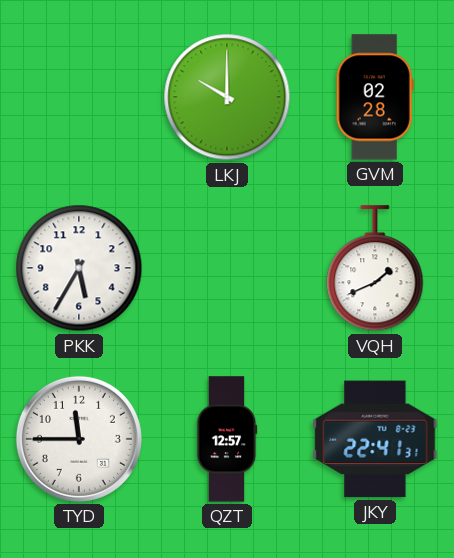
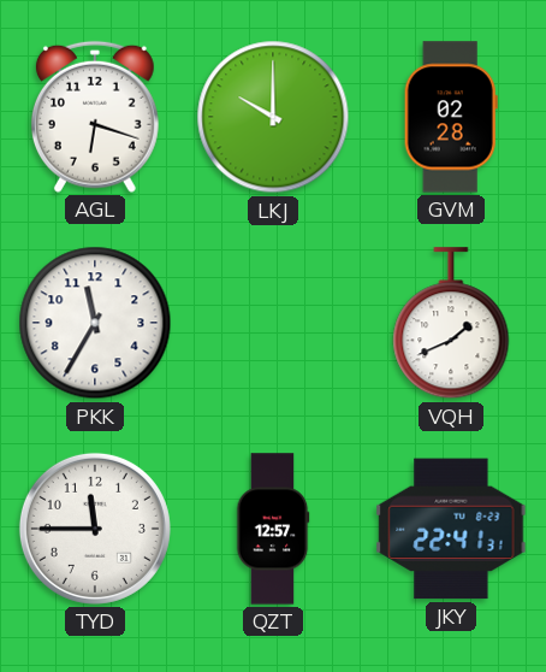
AGL: none -> 6:18 (95, 117)
PKK: 5:35 -> 11:35 (95, 323)
